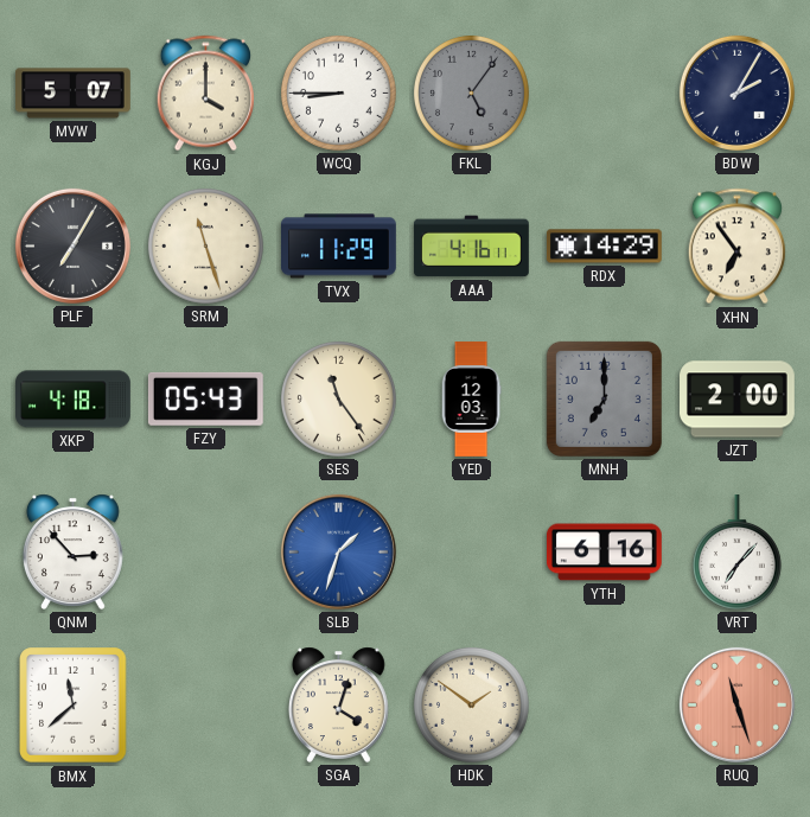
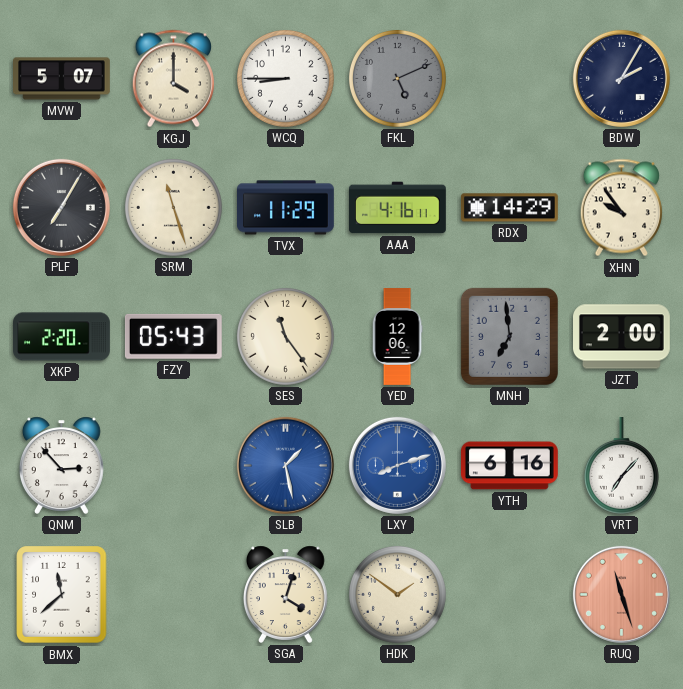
FKL: 5:06 -> 5:11 (397, 78)
XHN: 6:54 -> 9:54 (621, 208)
XKP: 4:18 -> 2:20 (62, 337)
YED: 12:03 -> 12:06 (397, 337)
MNH: 7:00 -> 6:59 (509, 336)
SLB: 1:33 -> 1:28 (285, 465)
LXY: none -> 8:12 (397, 465)
